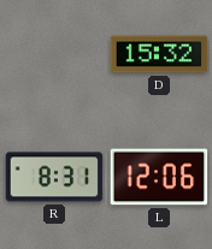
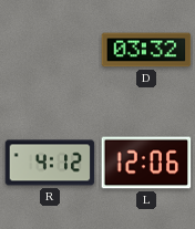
D: 15:32 -> 03:32 (146, 50)
R: 8:31 -> 4:12 (50, 163)
